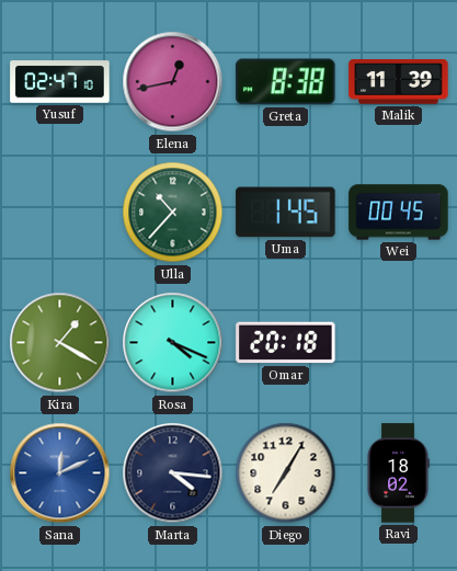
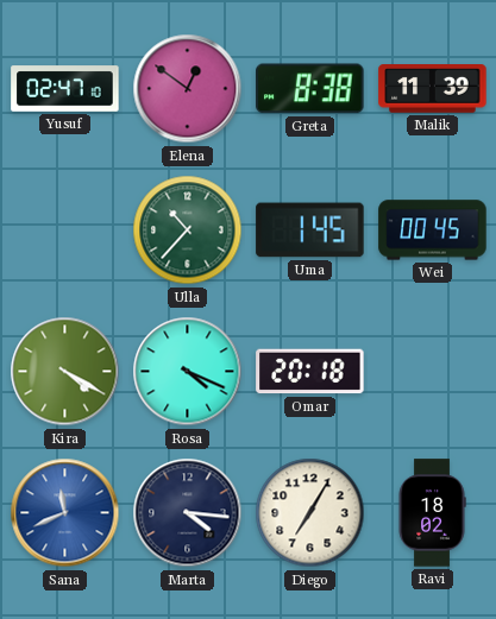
Elena: 12:43 -> 12:51 (188, 89)
Kira: 1:20 -> 4:20 (65, 372)
Sana: 12:11 -> 11:41 (65, 513)
